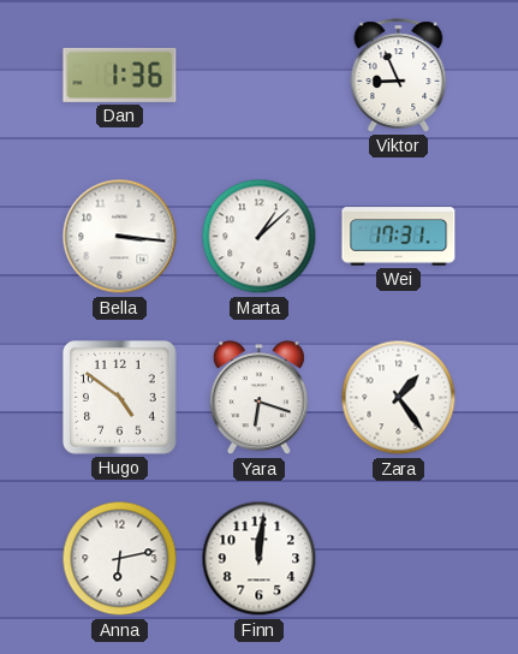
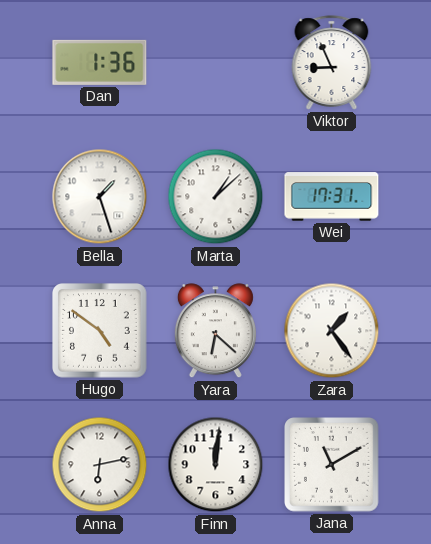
Bella: 3:16 -> 1:27 (100, 197)
Yara: 6:18 -> 6:22 (215, 331)
Jana: none -> 11:10 (332, 465)
